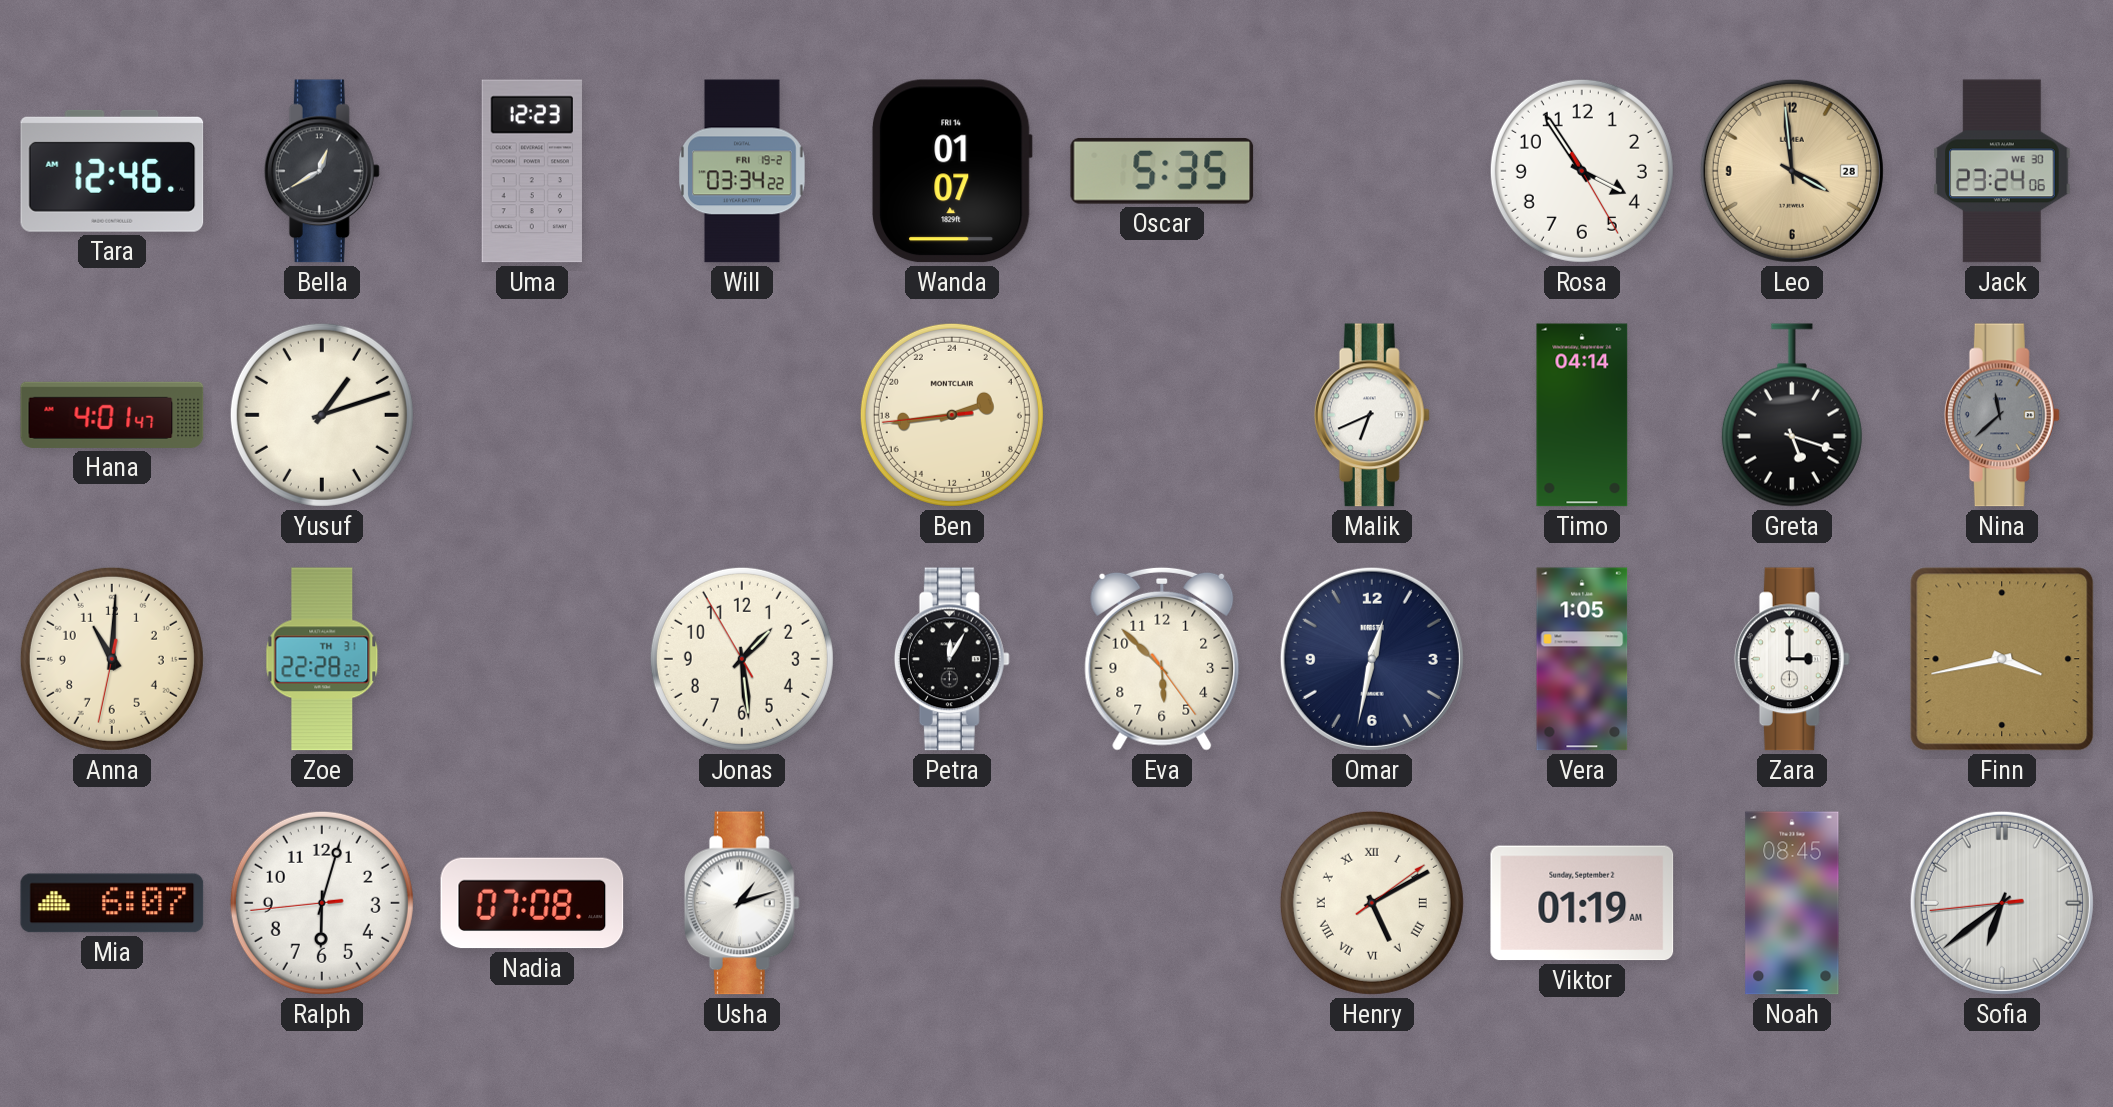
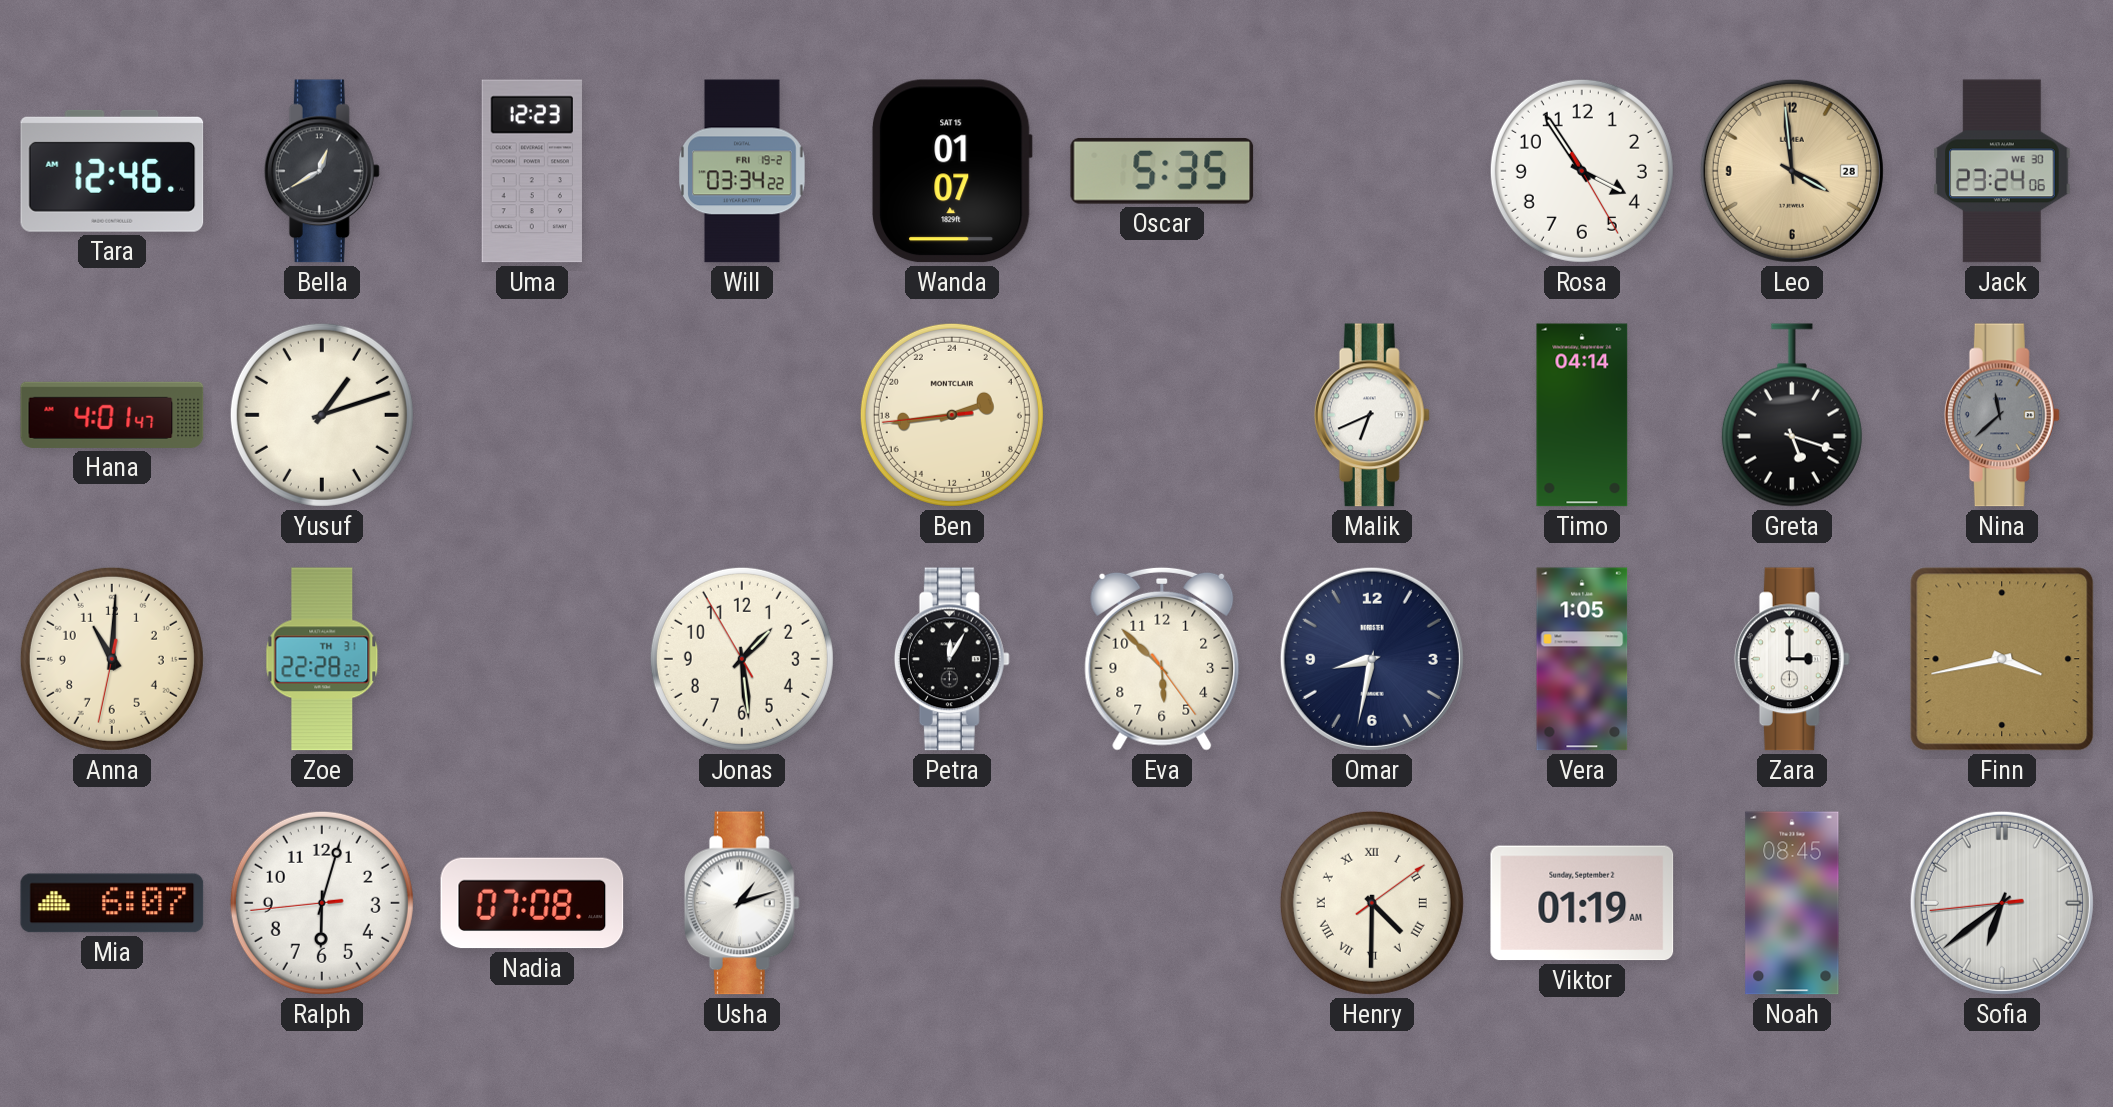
Wanda date: FRI 14 -> SAT 15 (952, 171)
Omar: 12:32 -> 8:32 (1372, 659)
Henry: 5:10 -> 4:30 (1372, 903)
